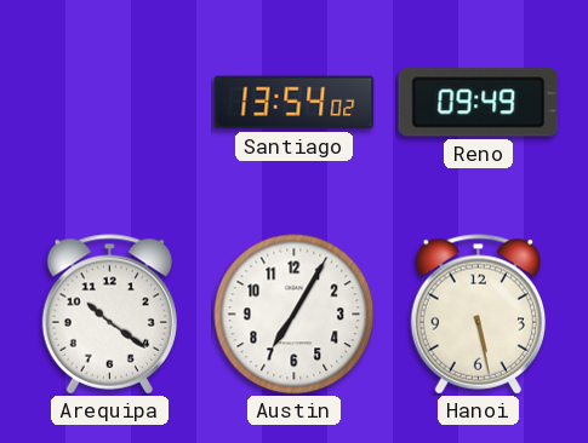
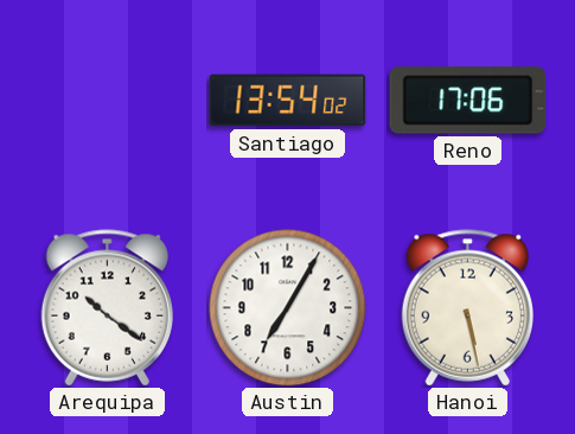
Reno: 09:49 -> 17:06 (468, 101)
